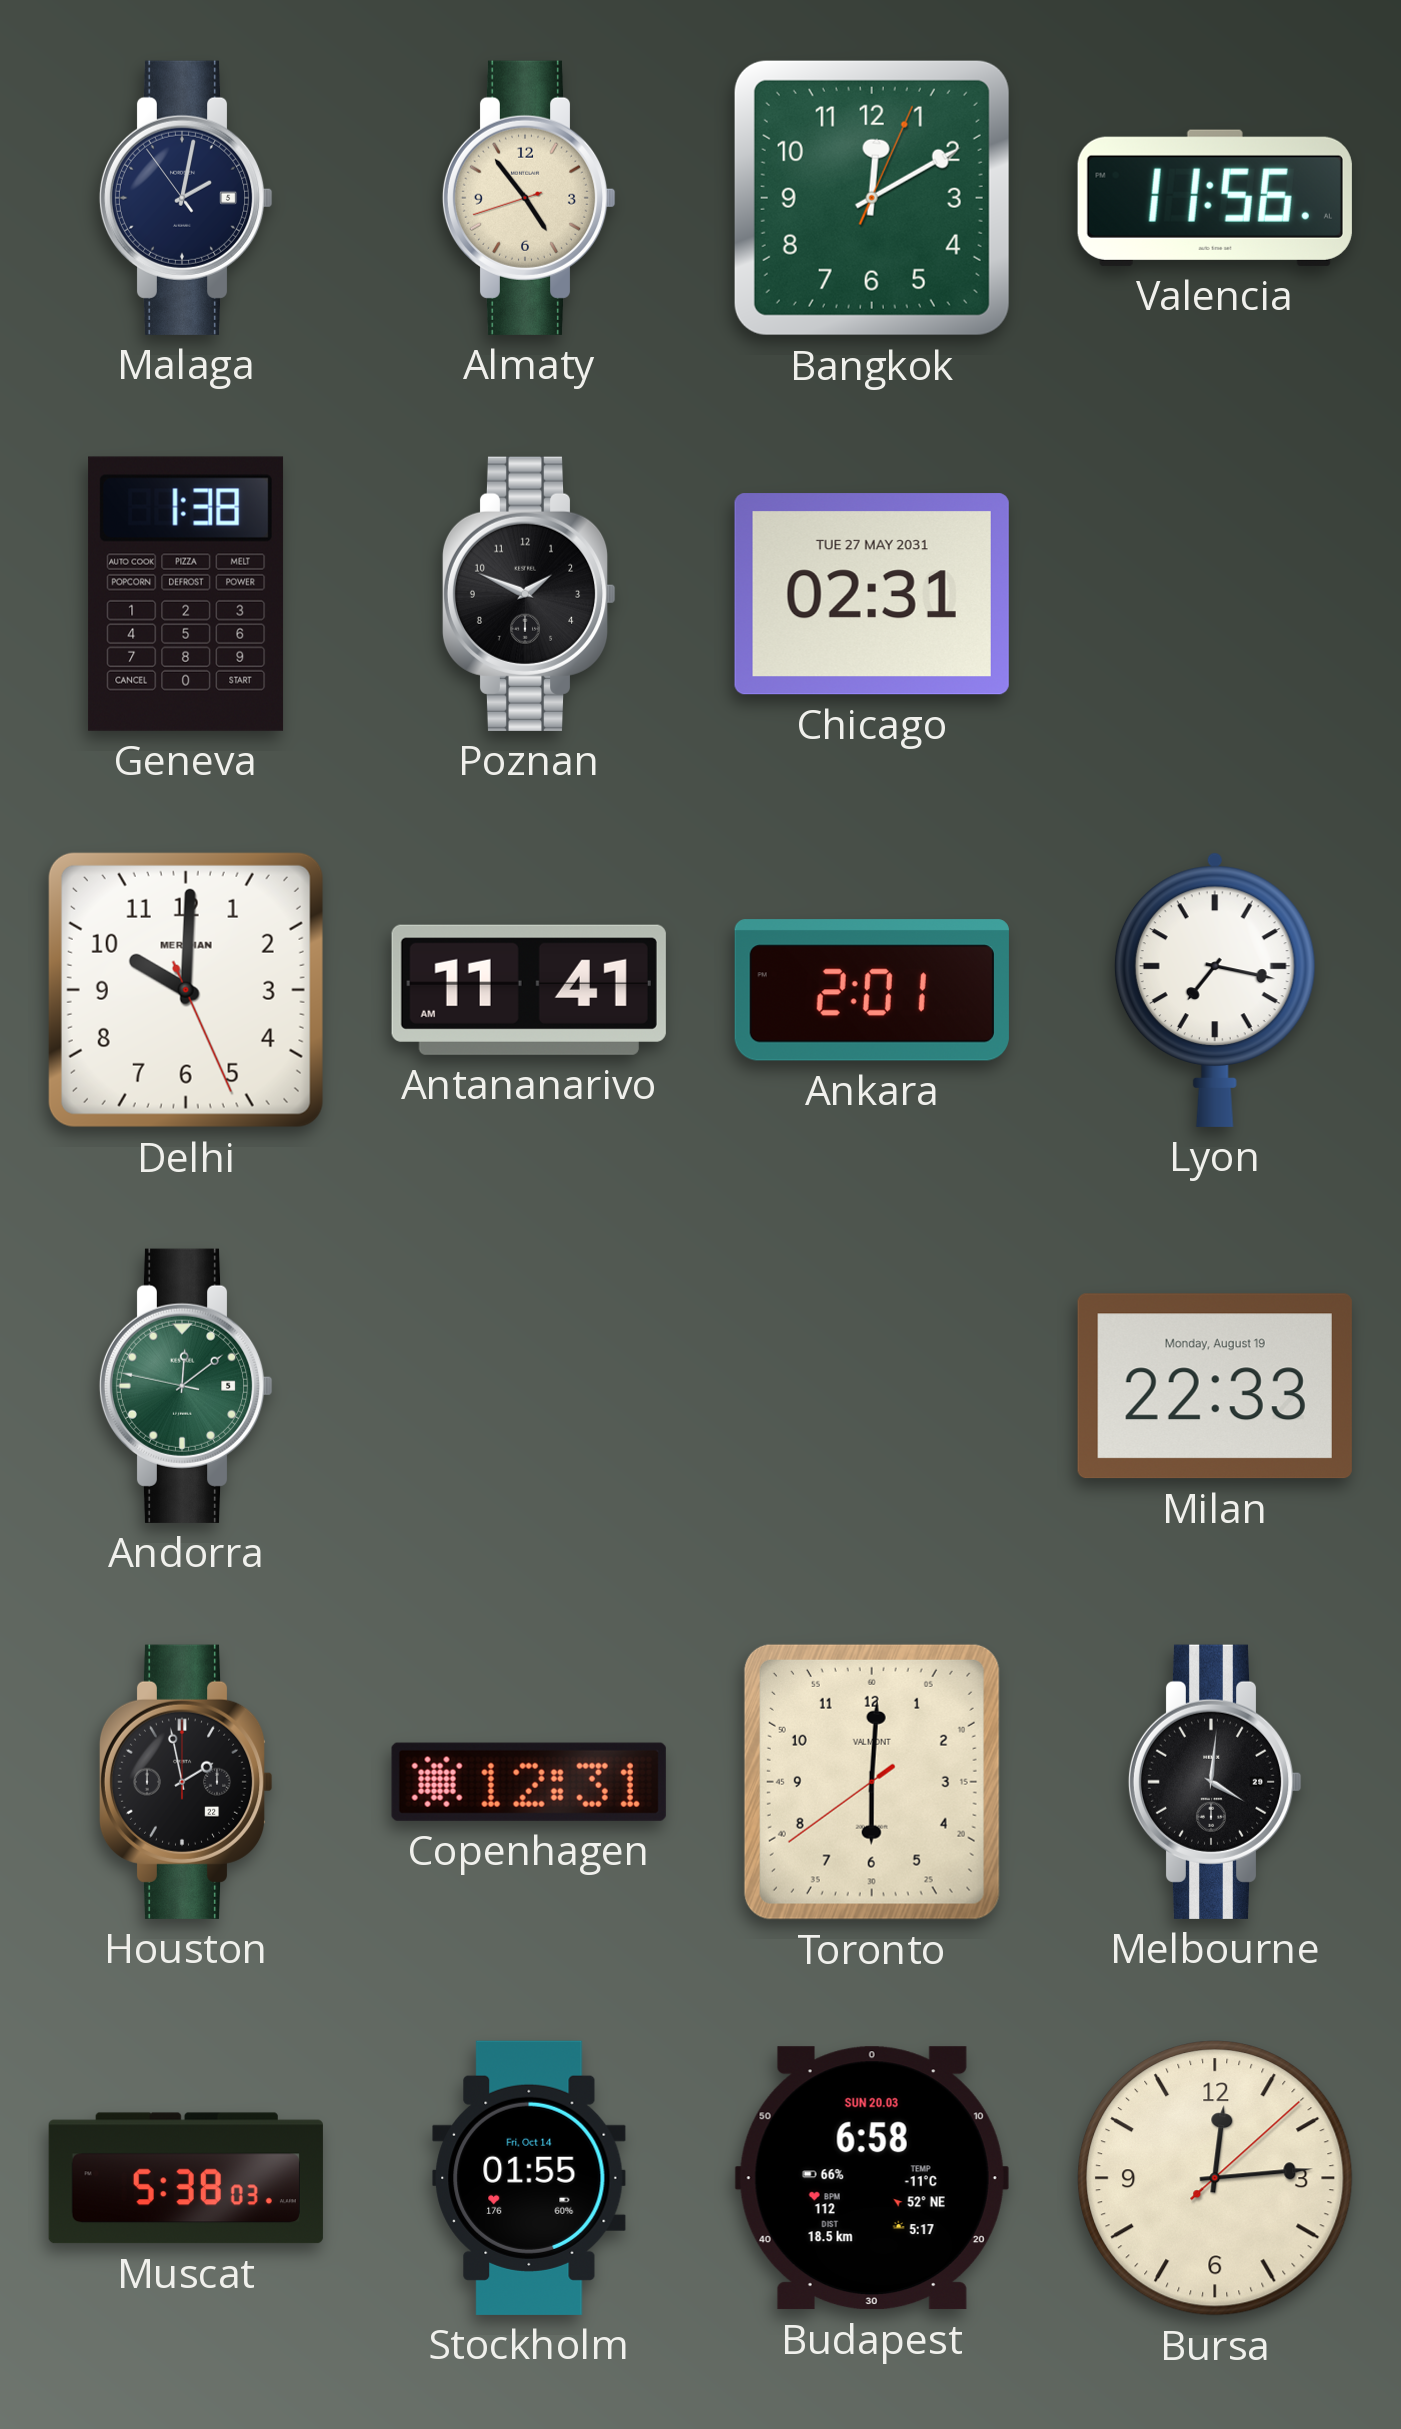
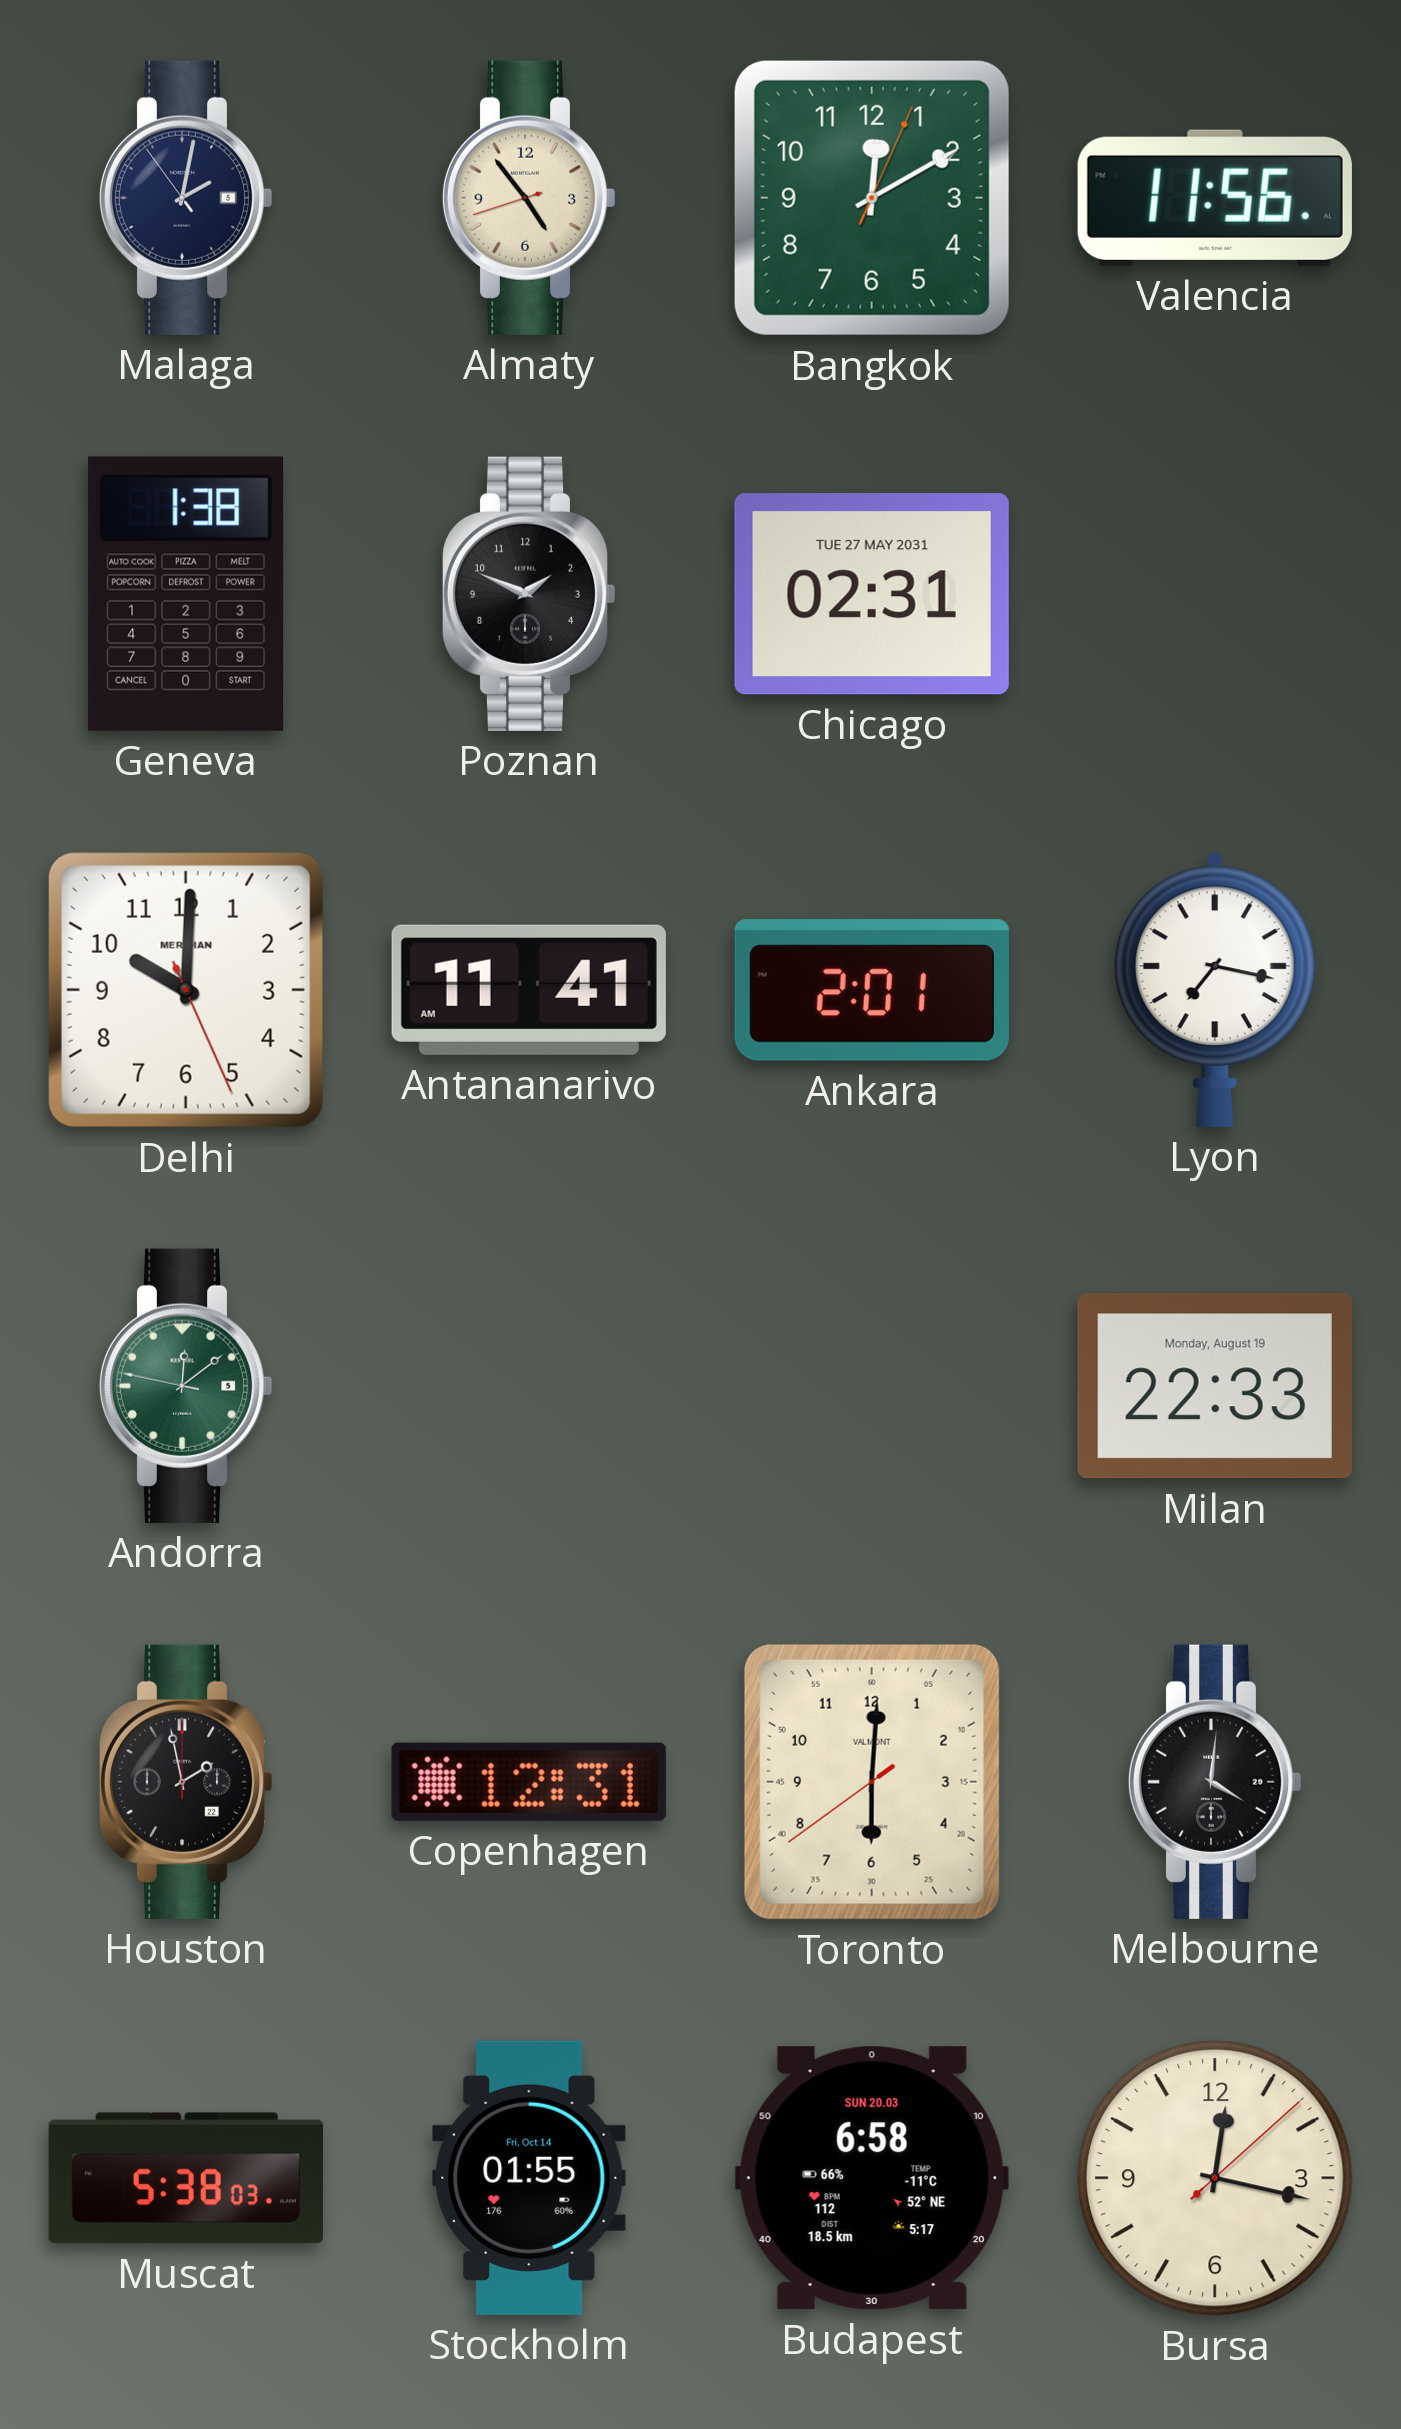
Bursa: 12:14 -> 12:17 (1215, 2178)
